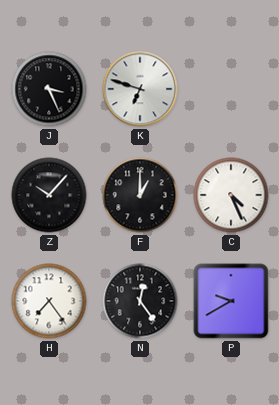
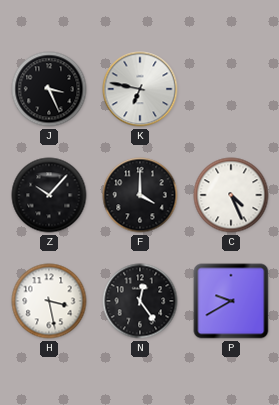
K: 6:48 -> 6:47 (140, 89)
F: 1:00 -> 4:00 (140, 195)
H: 7:24 -> 3:28 (49, 301)
